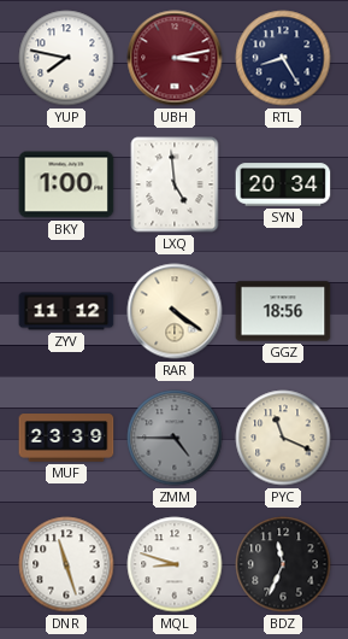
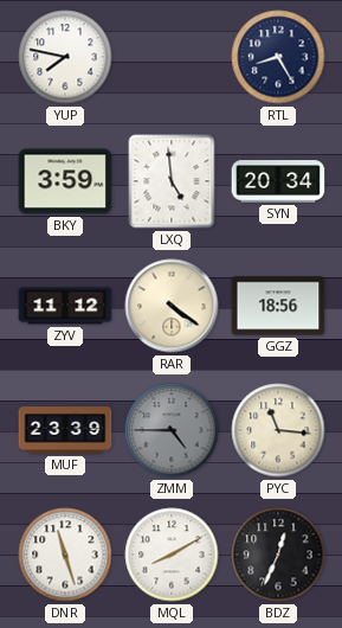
UBH: 3:13 -> none (175, 58)
BKY: 1:00 -> 3:59 (65, 181)
PYC: 11:19 -> 11:16 (278, 430)
MQL: 8:48 -> 8:10 (172, 555)
BDZ: 11:34 -> 12:34 (278, 555)
